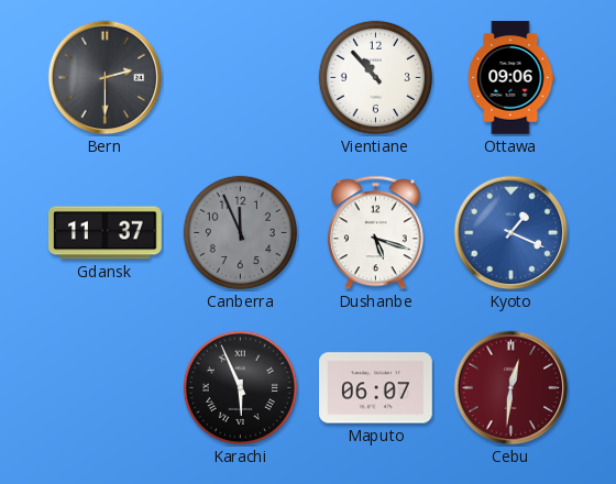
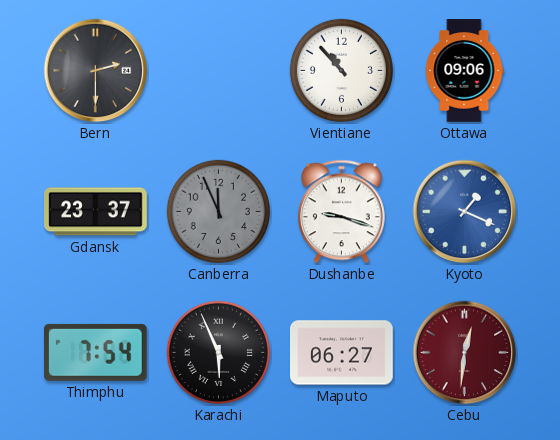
Gdansk: 11:37 -> 23:37 (96, 212)
Dushanbe: 5:18 -> 9:18 (341, 212)
Thimphu: none -> 7:54 (95, 352)
Maputo: 06:07 -> 06:27 (342, 353)
